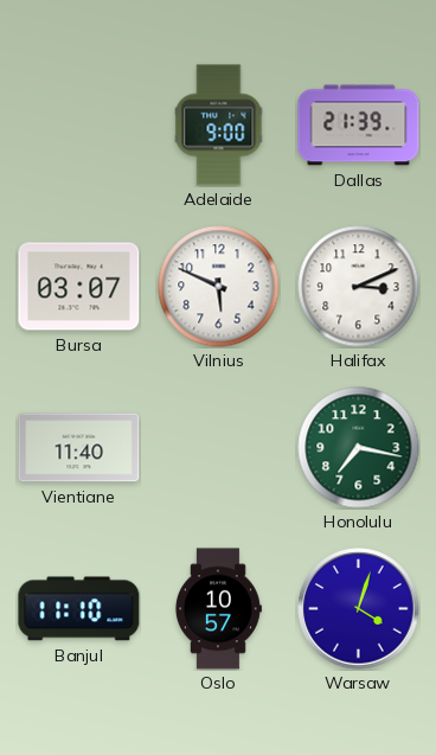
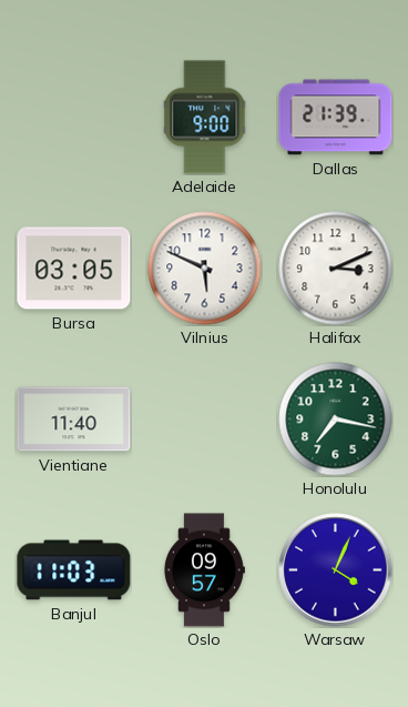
Bursa: 03:07 -> 03:05 (74, 269)
Banjul: 11:10 -> 11:03 (74, 570)
Oslo: 10:57 -> 09:57 (204, 570)
Warsaw: 4:03 -> 4:04 (336, 570)
